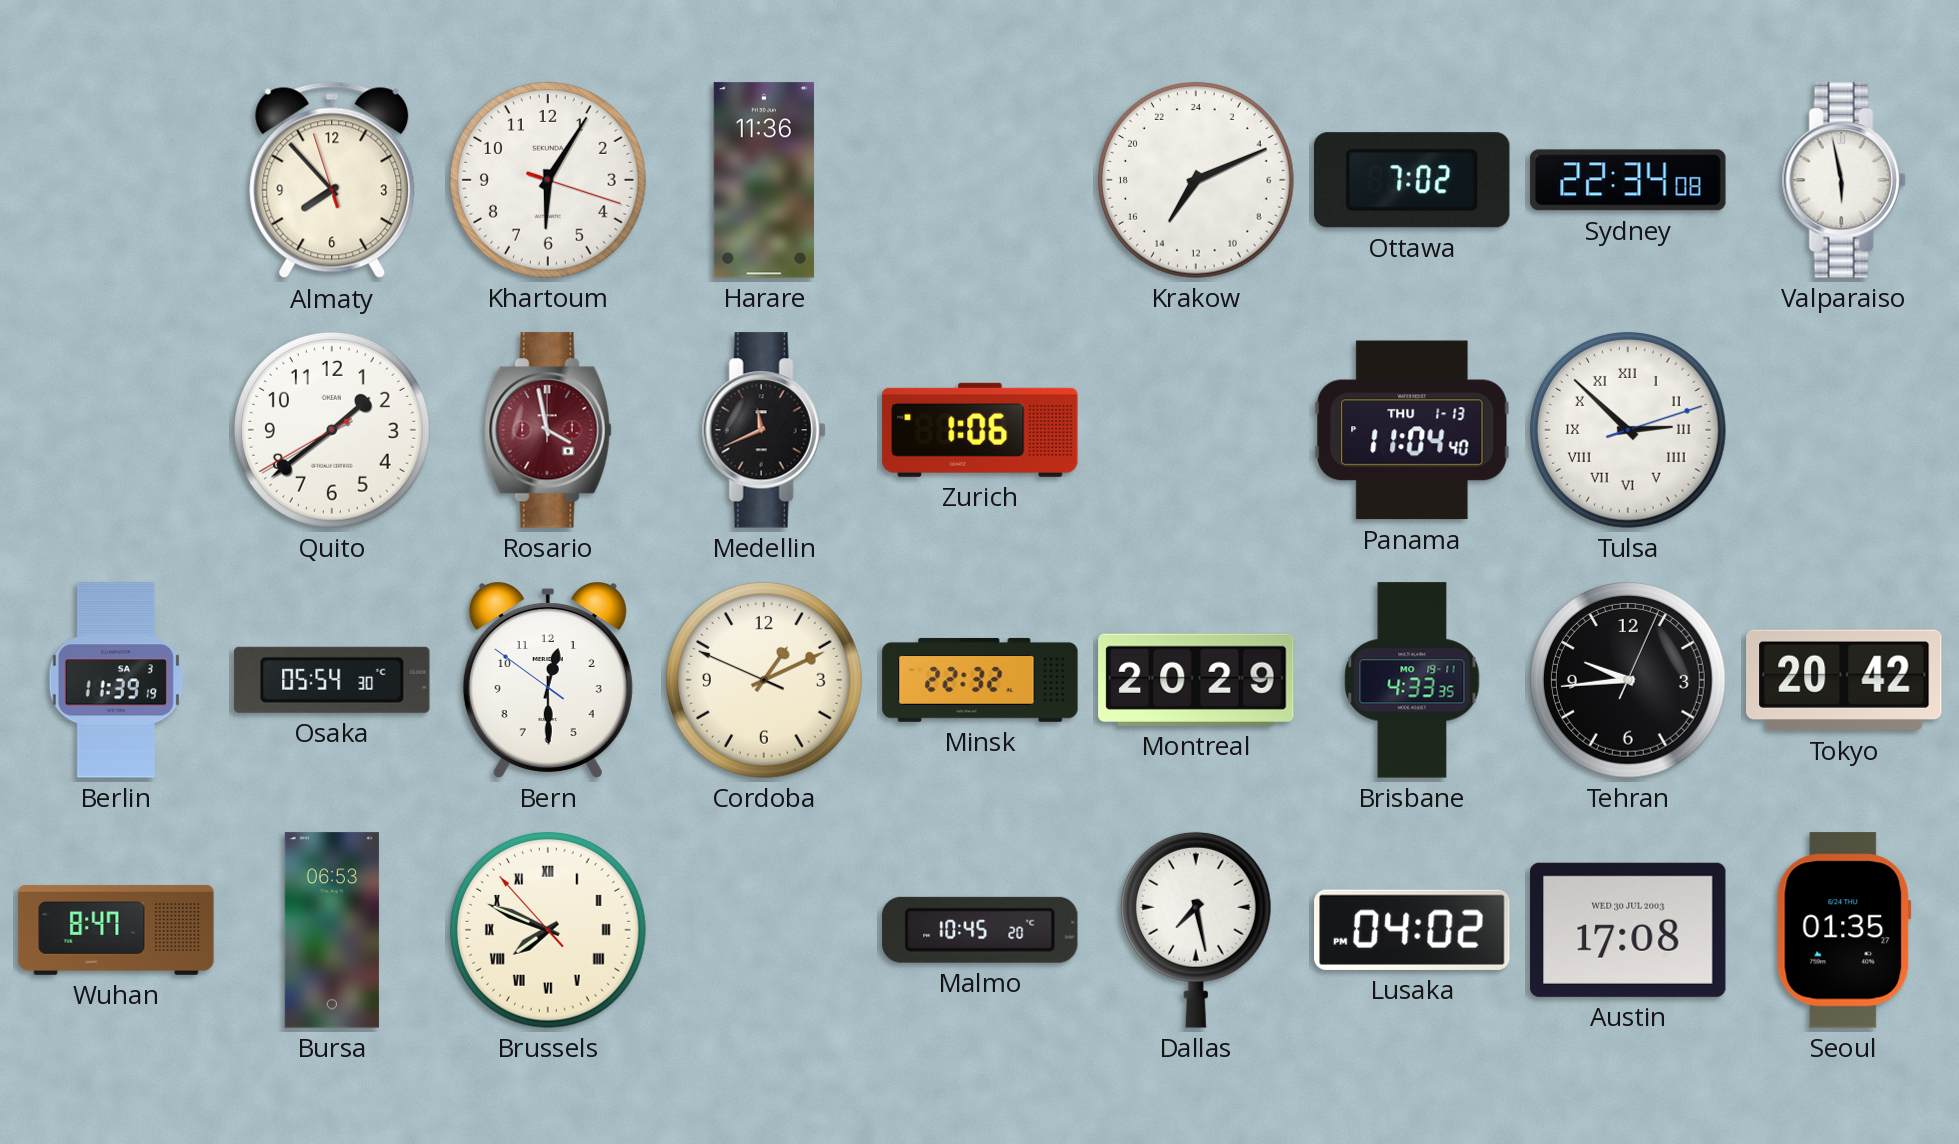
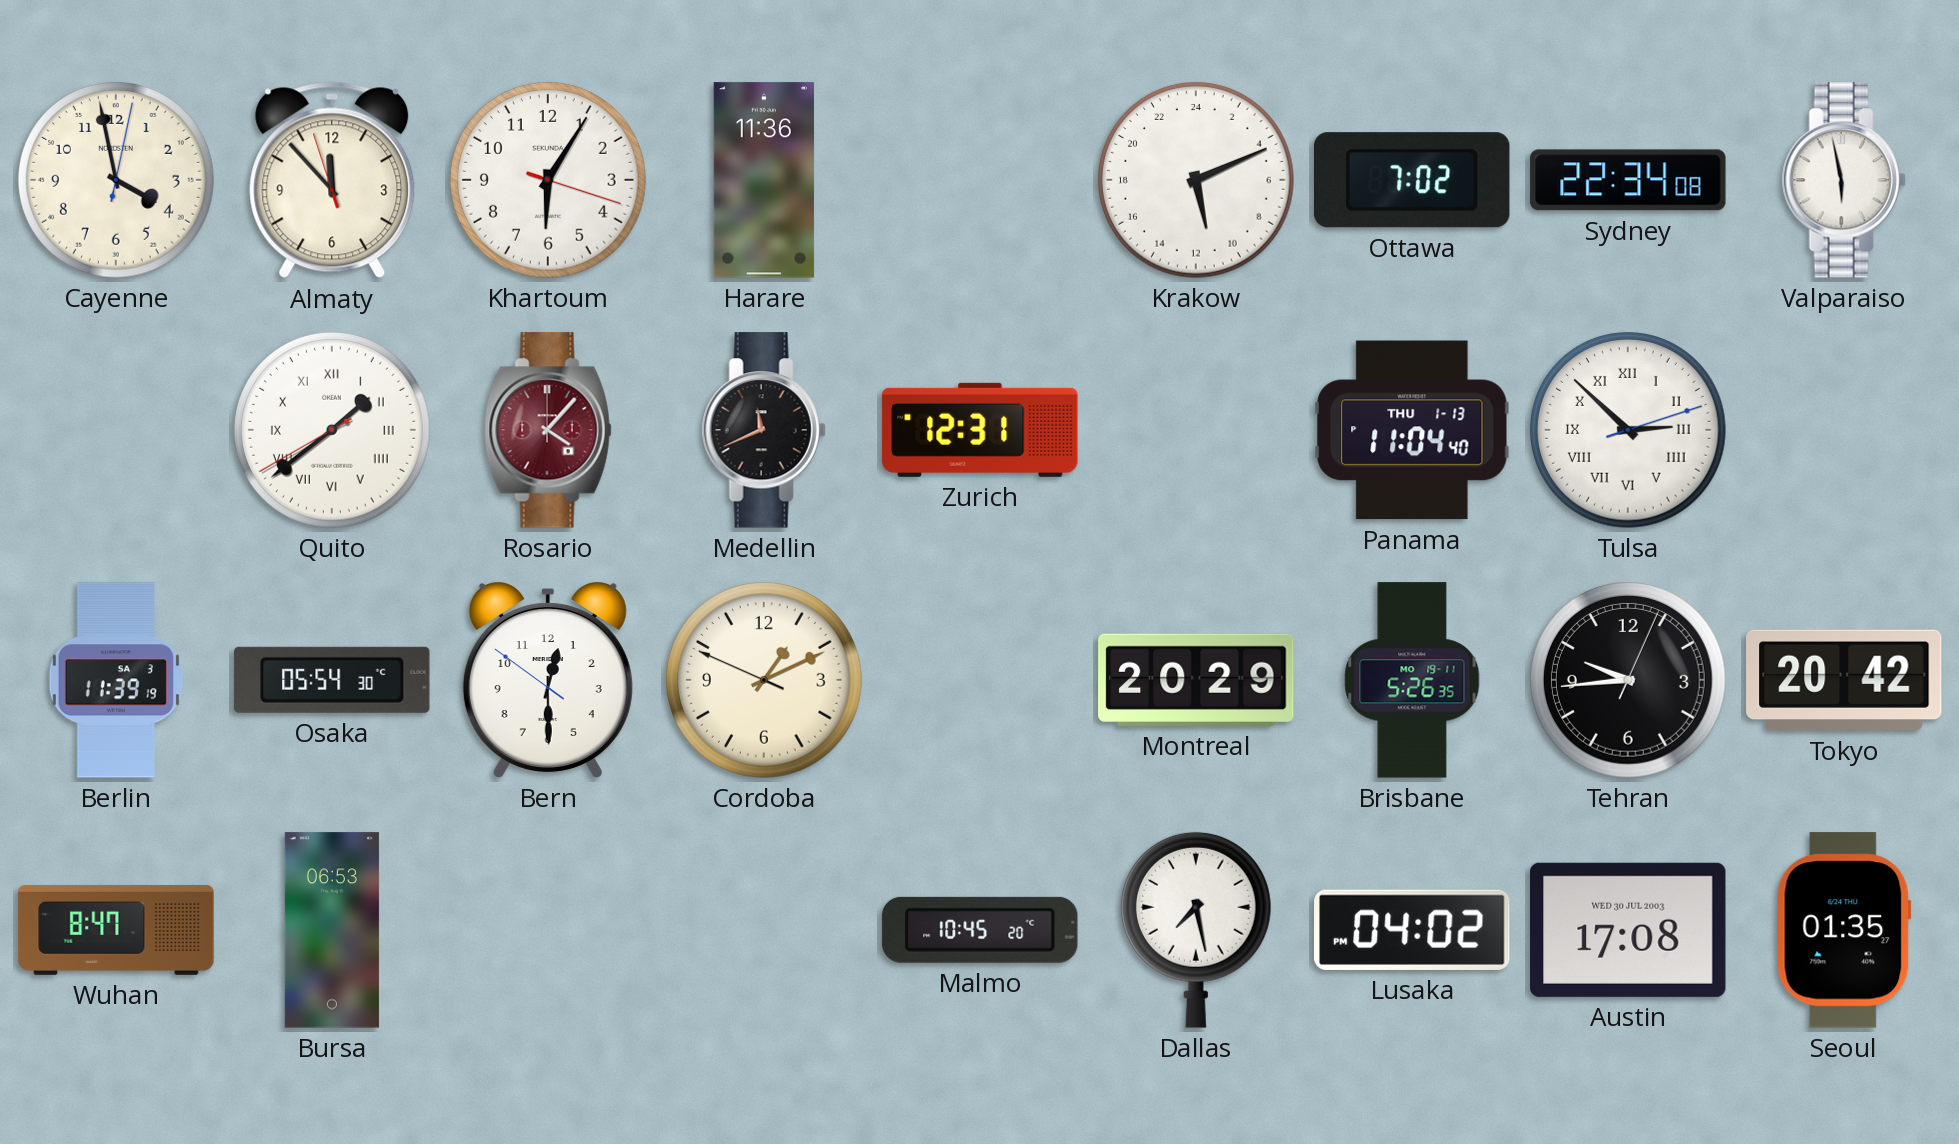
Cayenne: none -> 3:58 (116, 180)
Almaty: 7:52 -> 11:52 (332, 180)
Krakow: 14:11 -> 11:11 (1196, 180)
Quito numerals: Arabic -> Roman (332, 430)
Rosario: 3:58 -> 4:07 (548, 430)
Zurich: 1:06 -> 12:31 (980, 430)
Minsk: 22:32 -> none (980, 680)
Brisbane: 4:33 -> 5:26 (1412, 680)
Brussels: 7:48 -> none (548, 930)
